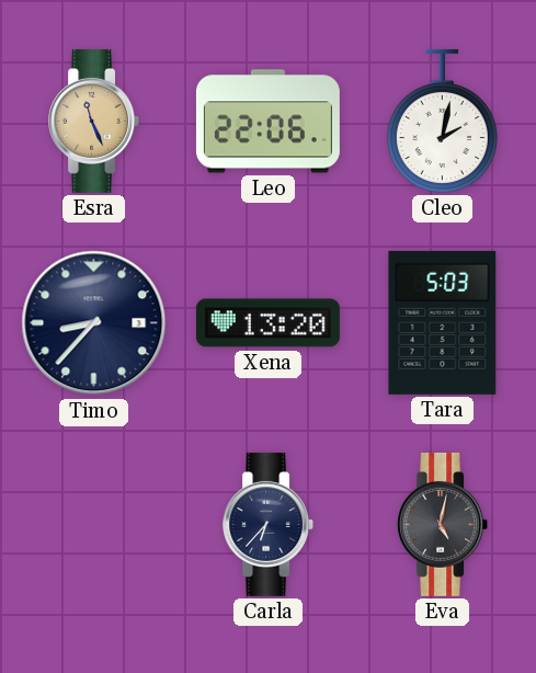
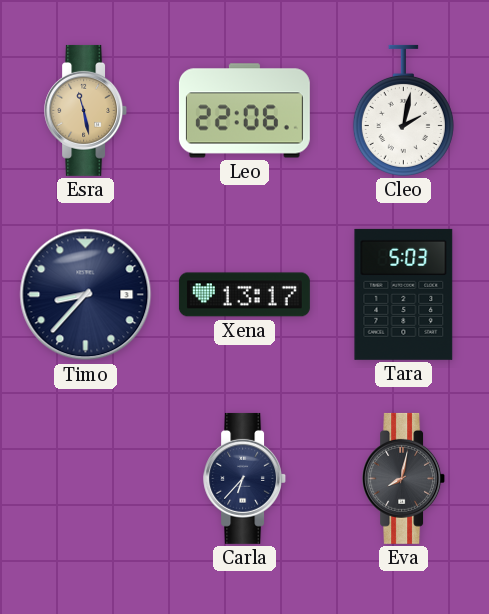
Esra: 11:26 -> 11:28 (86, 110)
Xena: 13:20 -> 13:17 (244, 295)
Eva: 5:02 -> 8:02 (404, 478)
